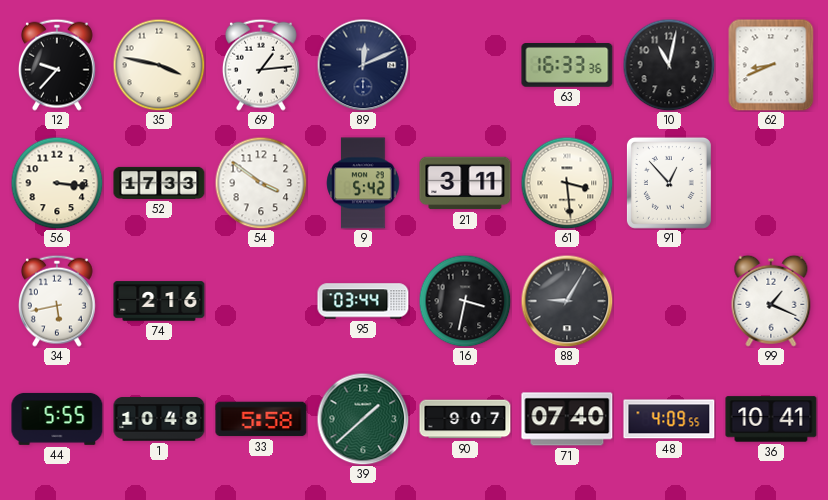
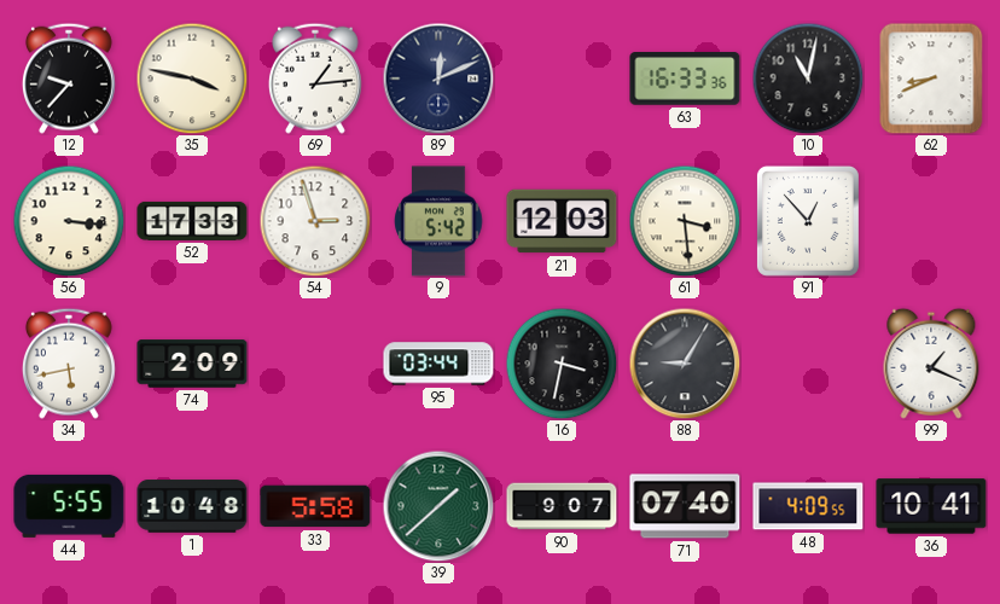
54: 3:51 -> 2:57 (315, 221)
21: 3:11 -> 12:03 (562, 221)
74: 2:16 -> 2:09 (192, 364)
